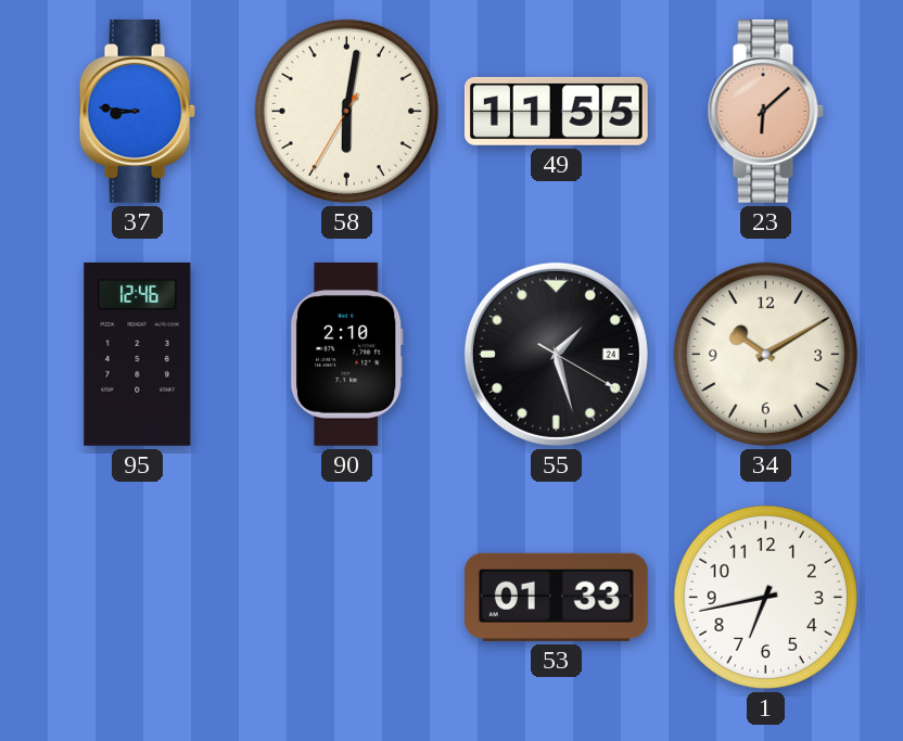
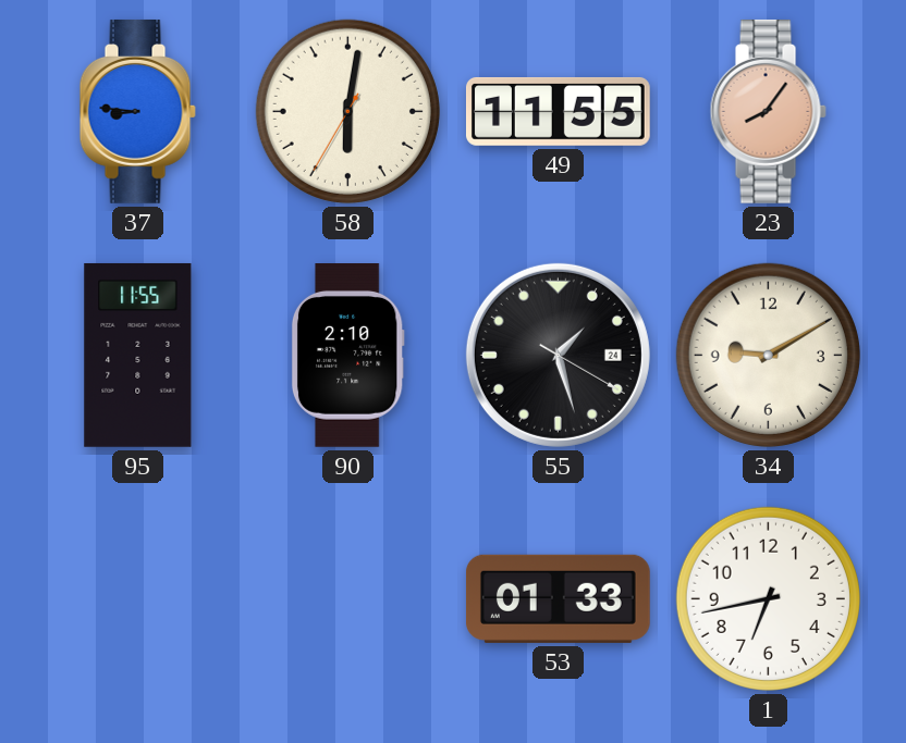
23: 6:08 -> 8:06 (768, 111)
95: 12:46 -> 11:55 (138, 355)
34: 10:10 -> 9:10 (768, 355)
